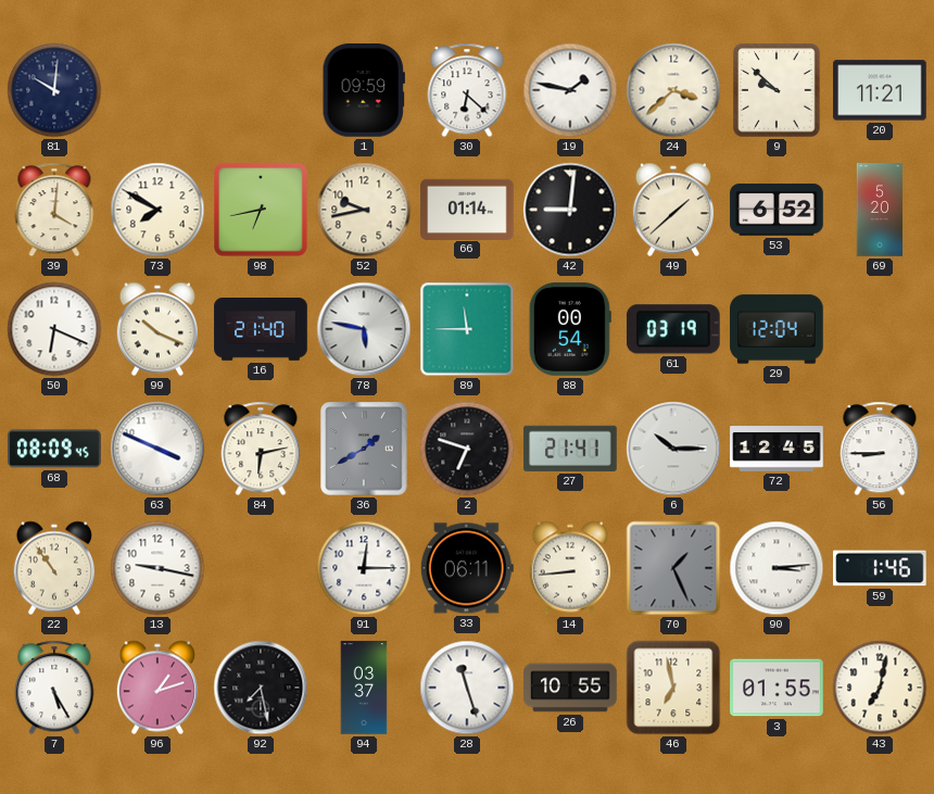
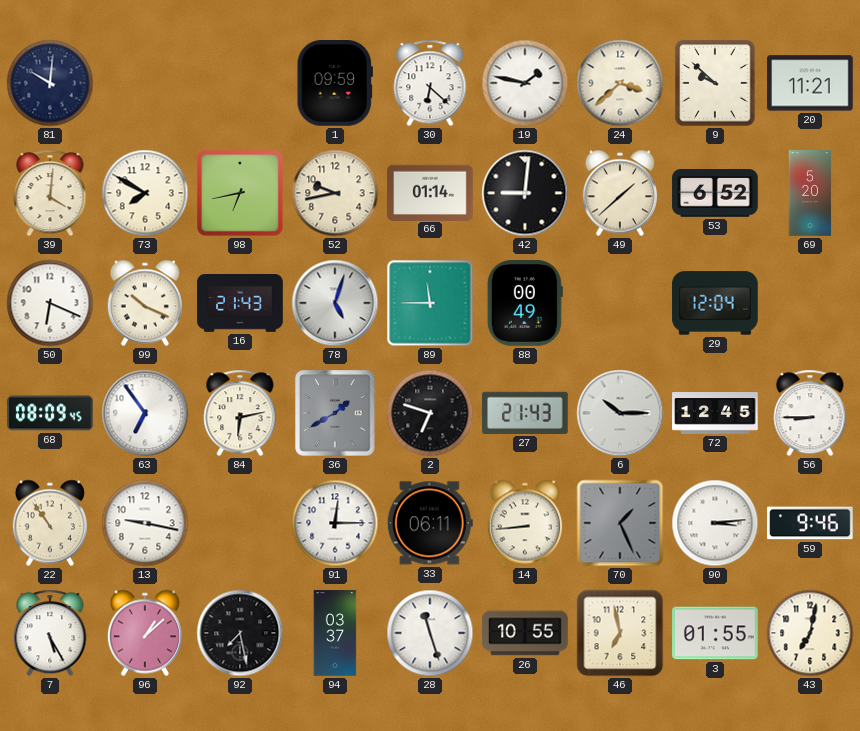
16: 21:40 -> 21:43 (240, 304)
78: 5:47 -> 5:03 (335, 303)
88: 00:54 -> 00:49 (525, 303)
61: 03:19 -> none (673, 329)
63: 3:49 -> 6:54 (145, 413)
27: 21:41 -> 21:43 (525, 413)
59: 1:46 -> 9:46 (810, 523)
96: 1:12 -> 1:08 (145, 633)
